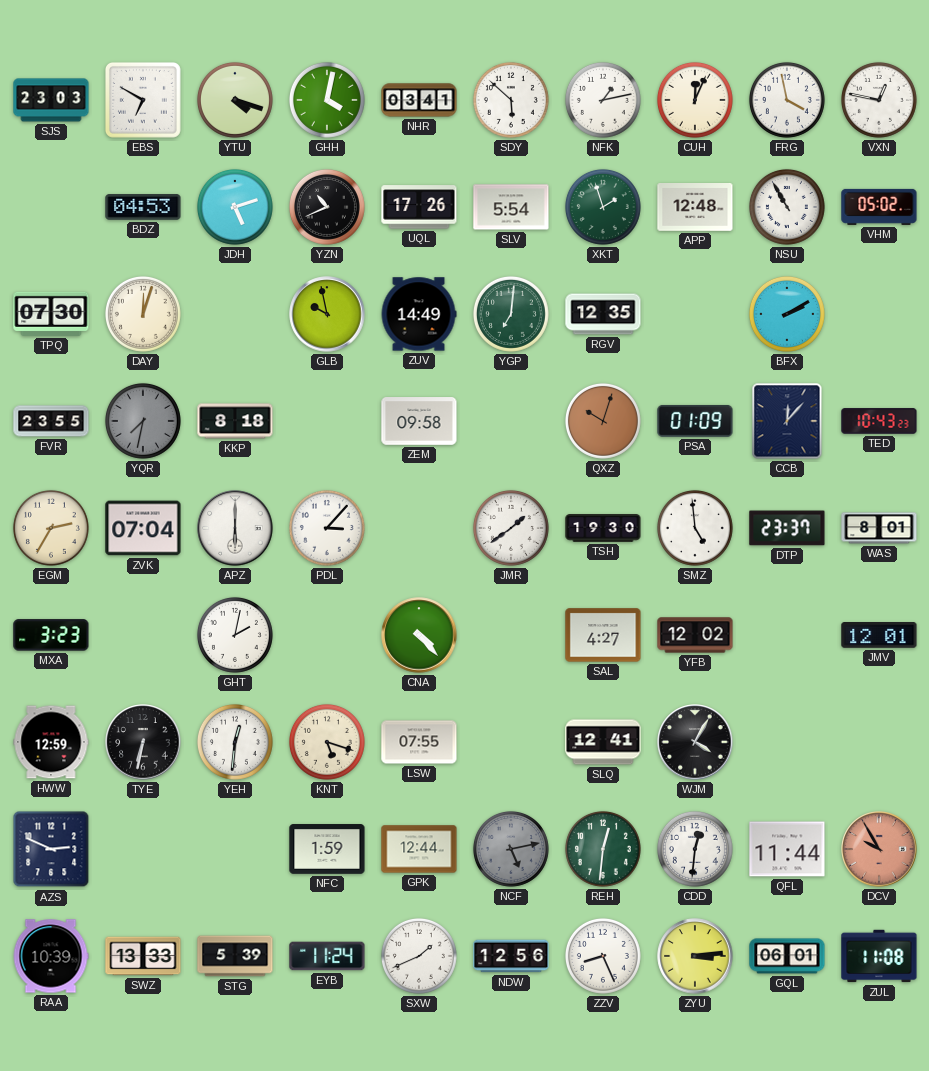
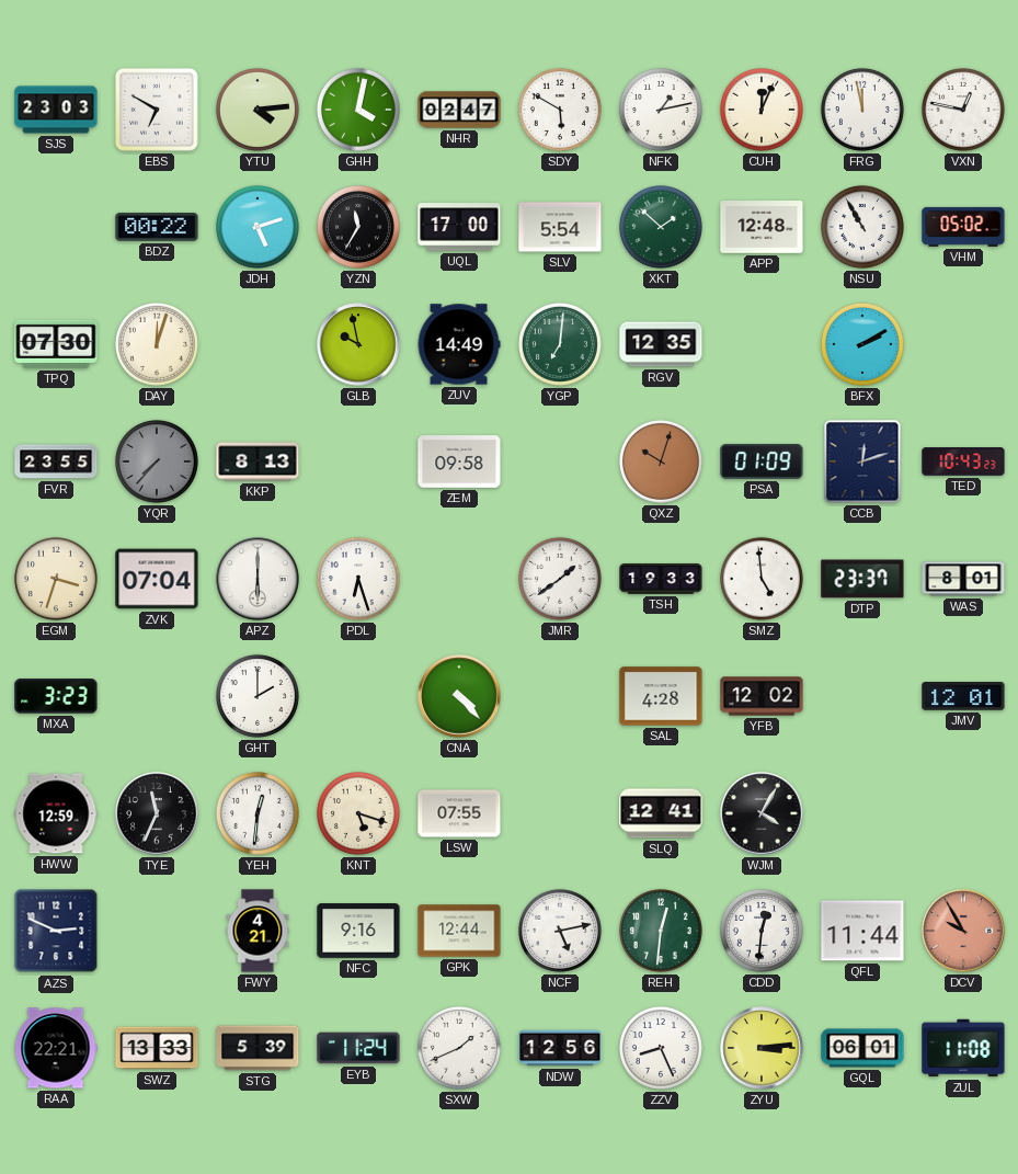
YTU: 4:18 -> 4:14 (258, 110)
NHR: 03:41 -> 02:47 (459, 110)
SDY: 5:52 -> 5:50 (560, 110)
FRG: 3:58 -> 11:58 (862, 110)
BDZ: 04:53 -> 00:22 (157, 227)
YZN: 10:41 -> 11:35 (358, 227)
UQL: 17:26 -> 17:00 (459, 227)
XKT: 1:57 -> 1:52 (661, 227)
YQR: 7:32 -> 7:37 (157, 461)
KKP: 8:18 -> 8:13 (258, 461)
CCB: 12:07 -> 12:12 (862, 461)
EGM: 2:35 -> 3:33 (56, 579)
PDL: 3:07 -> 6:27 (358, 579)
TSH: 19:30 -> 19:33 (661, 579)
GHT: 2:02 -> 2:00 (258, 696)
SAL: 4:27 -> 4:28 (661, 696)
TYE: 6:32 -> 11:34 (157, 813)
FWY: none -> 4:21 (258, 931)
NFC: 1:59 -> 9:16 (358, 931)
NCF dial: grey -> white (560, 931)
RAA: 10:39 -> 22:21 (56, 1048)
